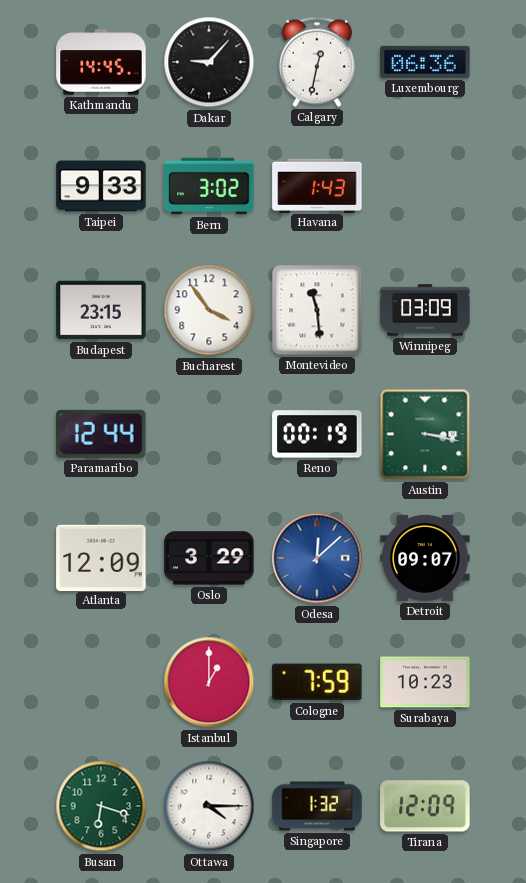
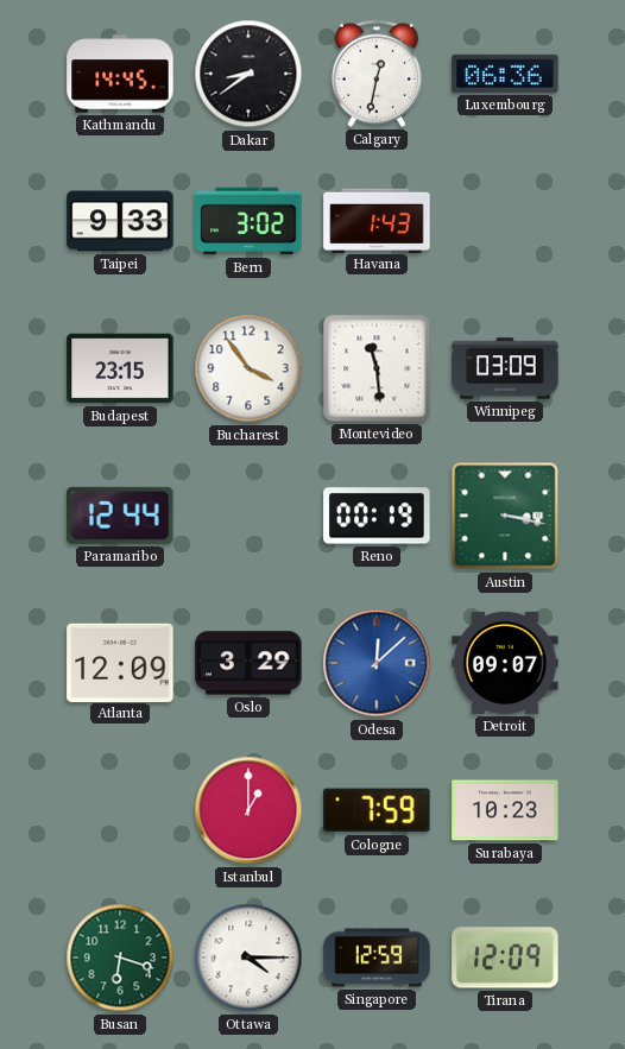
Dakar: 9:07 -> 8:39 (248, 74)
Singapore: 1:32 -> 12:59 (377, 958)
